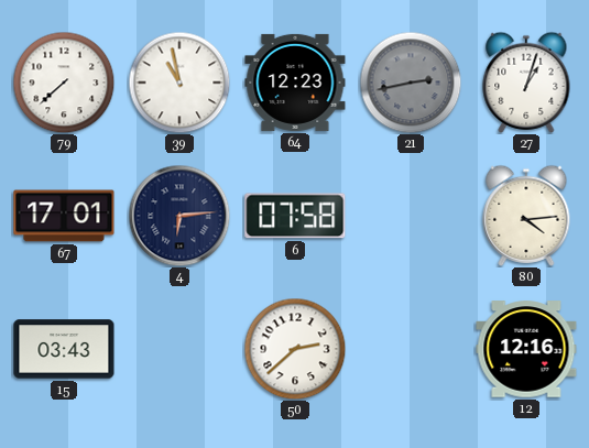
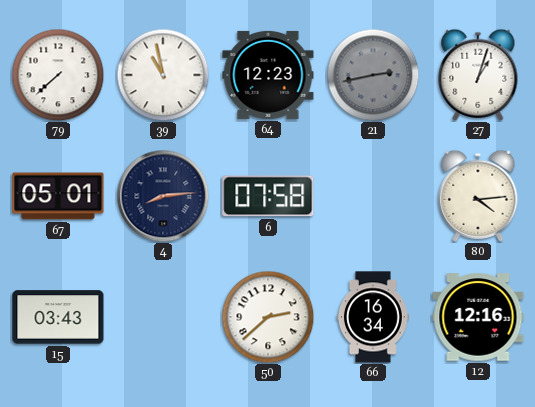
67: 17:01 -> 05:01 (58, 196)
4: 6:14 -> 8:14 (163, 196)
66: none -> 16:34 (373, 317)
